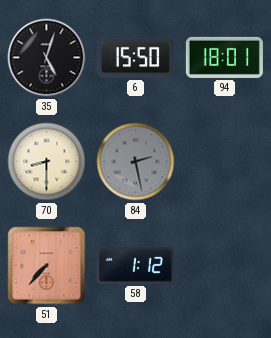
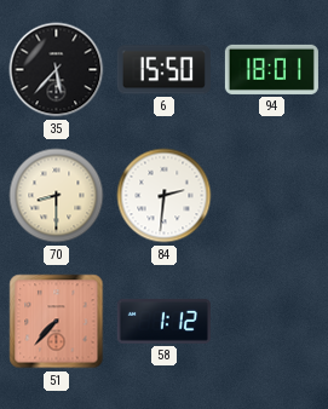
35: 5:03 -> 5:37 (57, 70)
84: 2:28 -> 2:31 (165, 196)
84 dial: grey -> white (165, 196)
